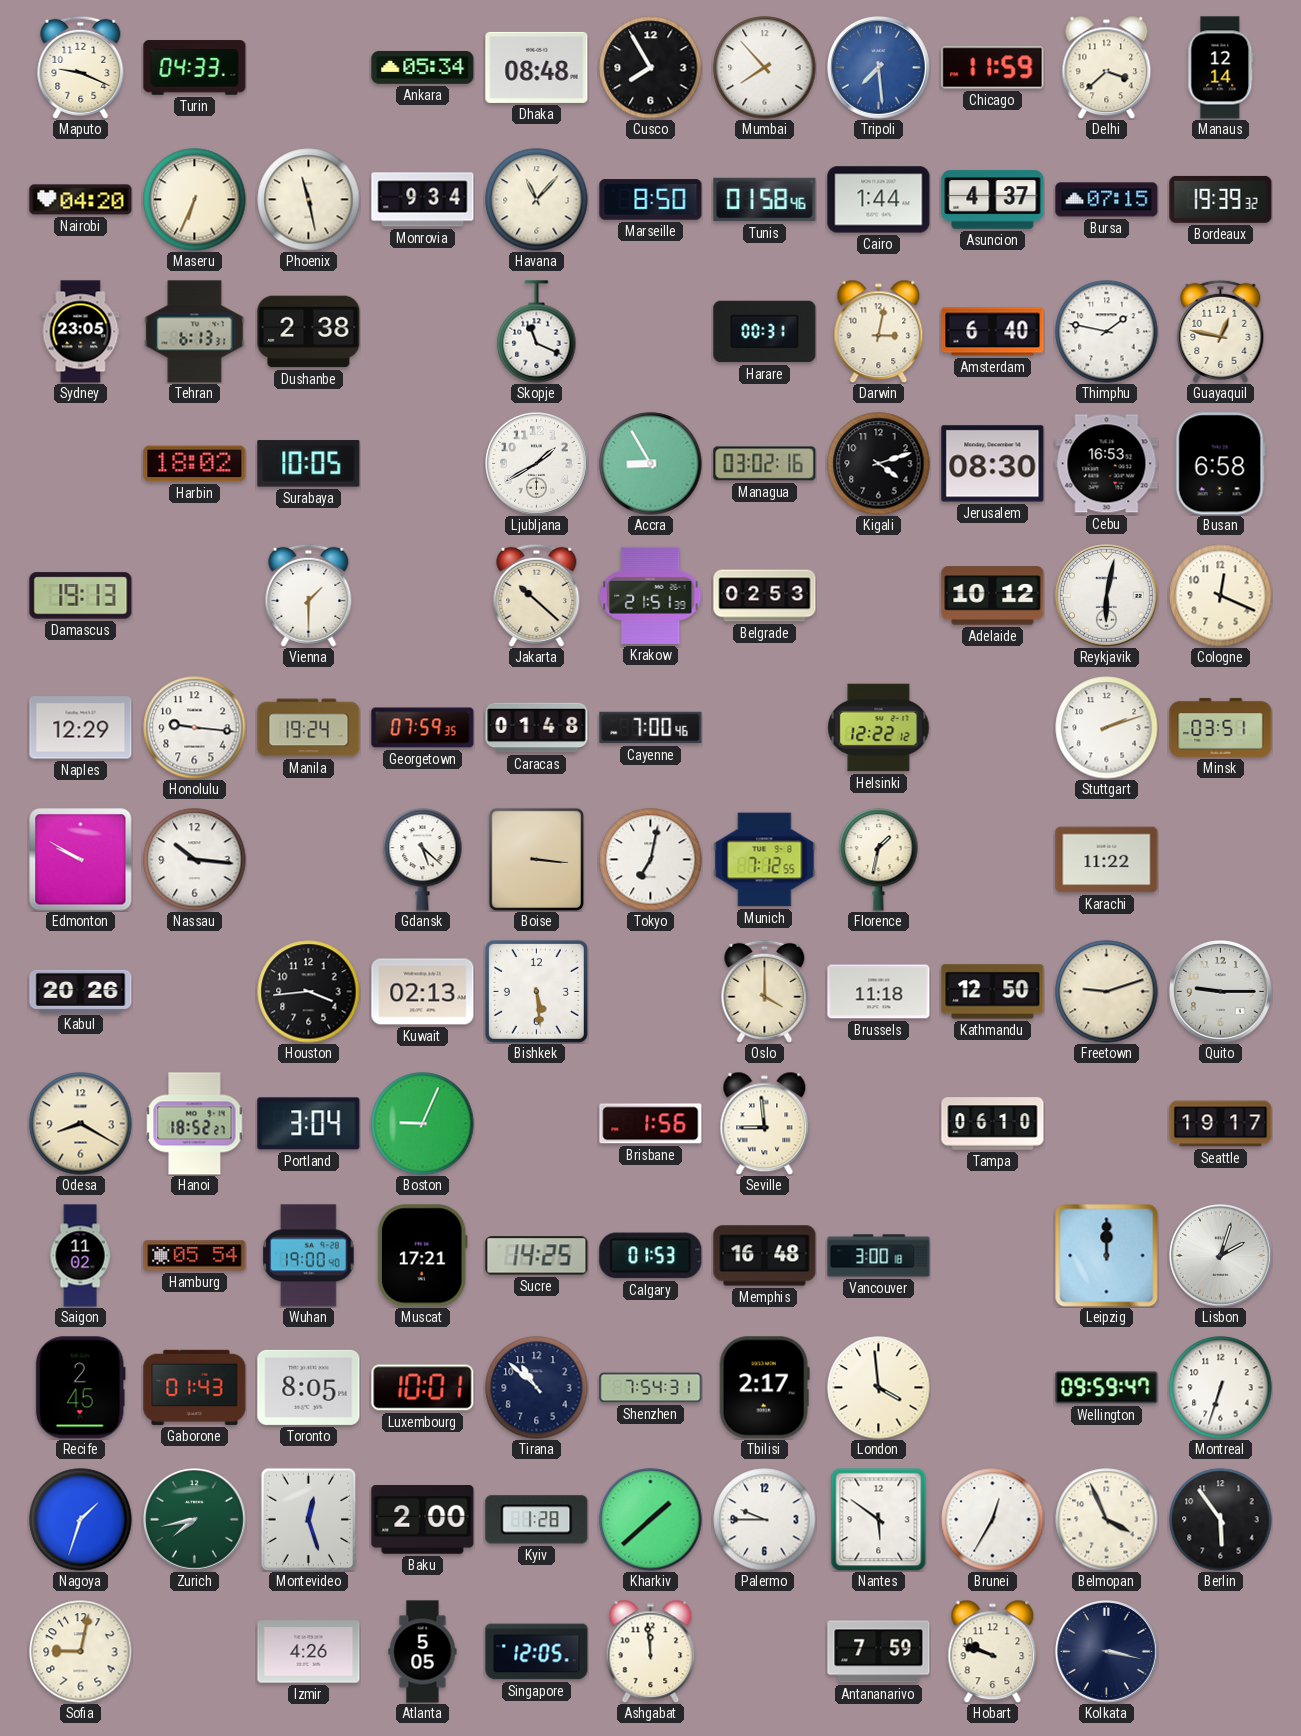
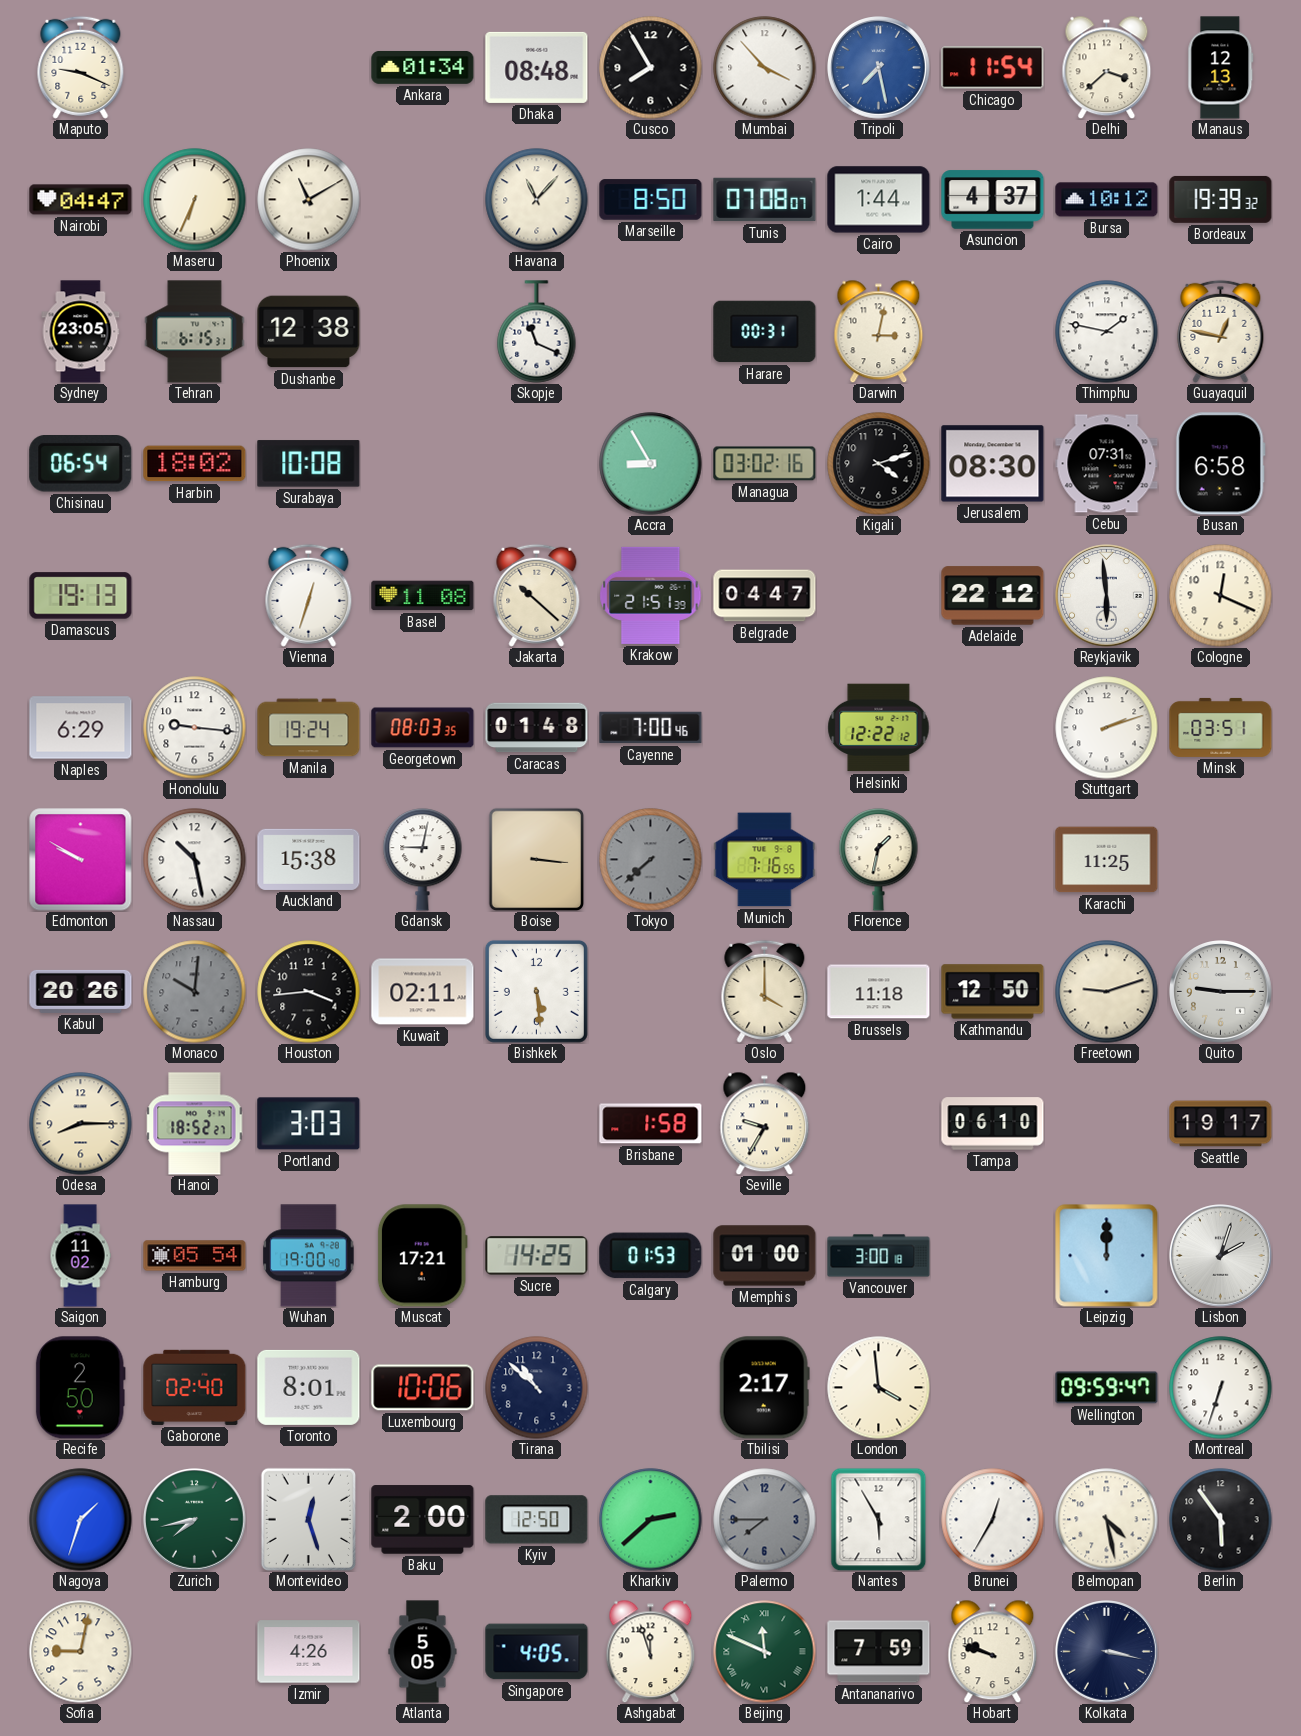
Turin: 04:33 -> none (195, 68)
Ankara: 05:34 -> 01:34 (423, 67)
Mumbai: 7:53 -> 3:53 (765, 68)
Tripoli: 7:29 -> 7:28 (879, 68)
Chicago: 11:59 -> 11:54 (993, 68)
Manaus: 12:14 -> 12:13 (1221, 68)
Nairobi: 04:20 -> 04:47 (81, 200)
Phoenix: 11:28 -> 11:10 (309, 200)
Monrovia: 9:34 -> none (423, 200)
Tunis: 01:58 -> 07:08 (765, 200)
Bursa: 07:15 -> 10:12 (1107, 200)
Tehran: 6:13 -> 6:15 (195, 332)
Dushanbe: 2:38 -> 12:38 (309, 332)
Amsterdam: 6:40 -> none (993, 332)
Chisinau: none -> 06:54 (81, 464)
Surabaya: 10:05 -> 10:08 (309, 464)
Ljubljana: 1:40 -> none (537, 464)
Cebu: 16:53 -> 07:31 (1107, 464)
Vienna: 1:30 -> 12:33 (309, 595)
Basel: none -> 11:08 (423, 596)
Belgrade: 02:53 -> 04:47 (765, 596)
Adelaide: 10:12 -> 22:12 (993, 596)
Reykjavik: 6:02 -> 5:59 (1107, 596)
Naples: 12:29 -> 6:29 (81, 728)
Georgetown: 07:59 -> 08:03 (423, 728)
Nassau: 10:16 -> 10:28 (195, 860)
Auckland: none -> 15:38 (309, 859)
Gdansk: 5:22 -> 9:02 (423, 860)
Tokyo: 7:02 -> 7:38 (651, 860)
Tokyo dial: white -> grey (651, 860)
Munich: 7:12 -> 7:16 (765, 860)
Karachi: 11:22 -> 11:25 (1107, 860)
Monaco: none -> 10:01 (195, 992)
Kuwait: 02:13 -> 02:11 (423, 992)
Odesa: 8:20 -> 8:15 (81, 1124)
Portland: 3:04 -> 3:03 (309, 1124)
Boston: 9:04 -> none (423, 1124)
Brisbane: 1:56 -> 1:58 (651, 1124)
Seville: 8:59 -> 9:35 (765, 1123)
Memphis: 16:48 -> 01:00 (765, 1256)
Recife: 2:45 -> 2:50 (80, 1388)
Gaborone: 01:43 -> 02:40 (195, 1387)
Toronto: 8:05 -> 8:01 (309, 1387)
Luxembourg: 10:01 -> 10:06 (423, 1388)
Shenzhen: 7:54 -> none (651, 1388)
Kyiv: 1:28 -> 12:50 (537, 1520)
Kharkiv: 1:38 -> 2:38 (651, 1520)
Palermo: 9:45 -> 7:45 (765, 1520)
Palermo dial: white -> grey (765, 1520)
Nantes: 5:51 -> 5:55 (879, 1519)
Belmopan: 3:56 -> 4:28 (1107, 1520)
Singapore: 12:05 -> 4:05 (537, 1652)
Ashgabat: 11:59 -> 11:57 (651, 1651)
Beijing: none -> 11:49 (765, 1652)
